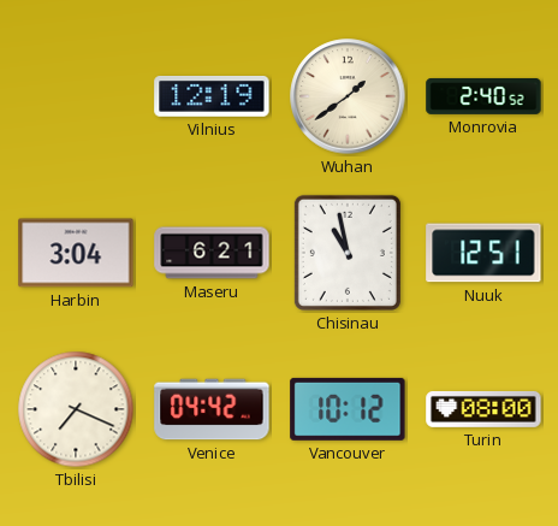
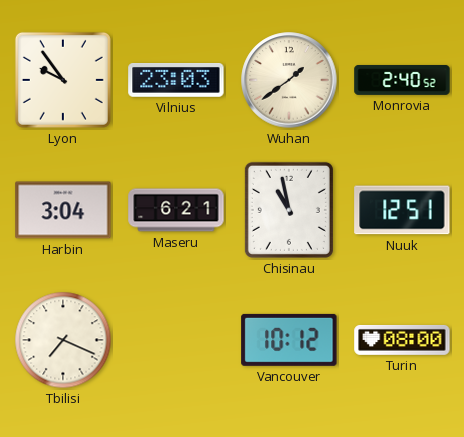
Lyon: none -> 9:54 (63, 80)
Vilnius: 12:19 -> 23:03 (176, 81)
Venice: 04:42 -> none (212, 409)
